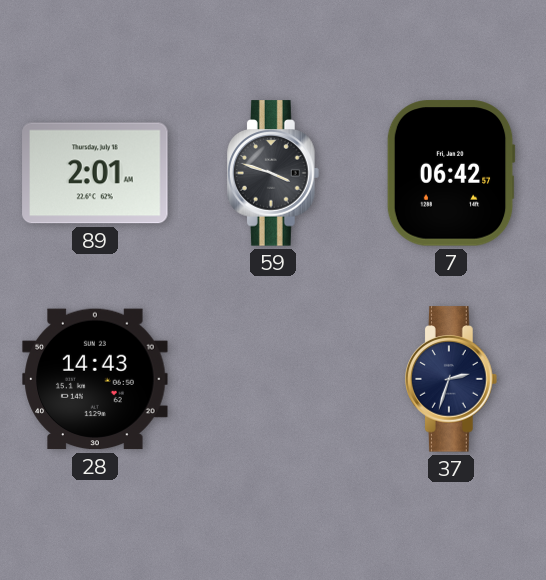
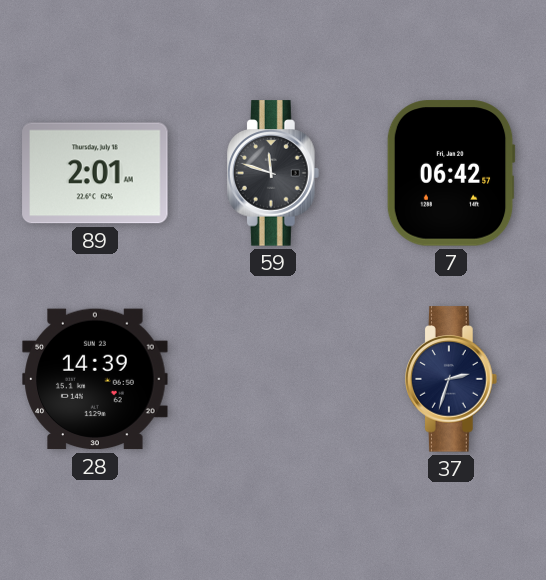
59: 3:48 -> 11:48 (274, 173)
28: 14:43 -> 14:39 (95, 379)
